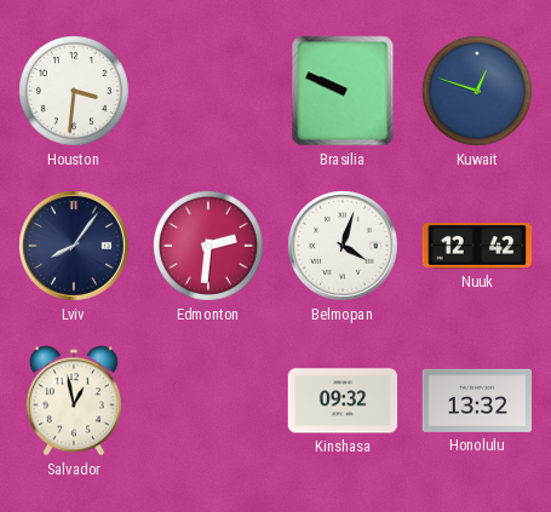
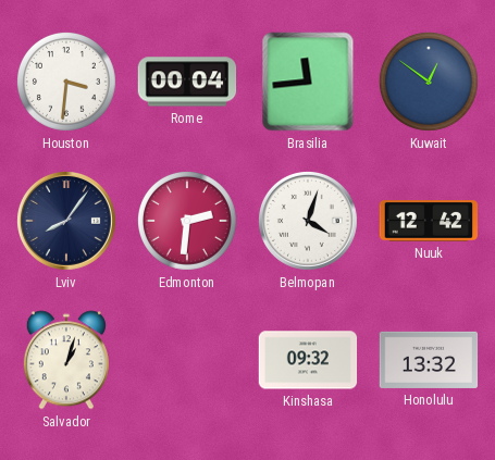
Rome: none -> 00:04 (187, 82)
Brasilia: 9:49 -> 11:44 (308, 82)
Kuwait: 12:48 -> 12:51 (429, 82)
Salvador: 12:58 -> 1:03 (66, 360)
